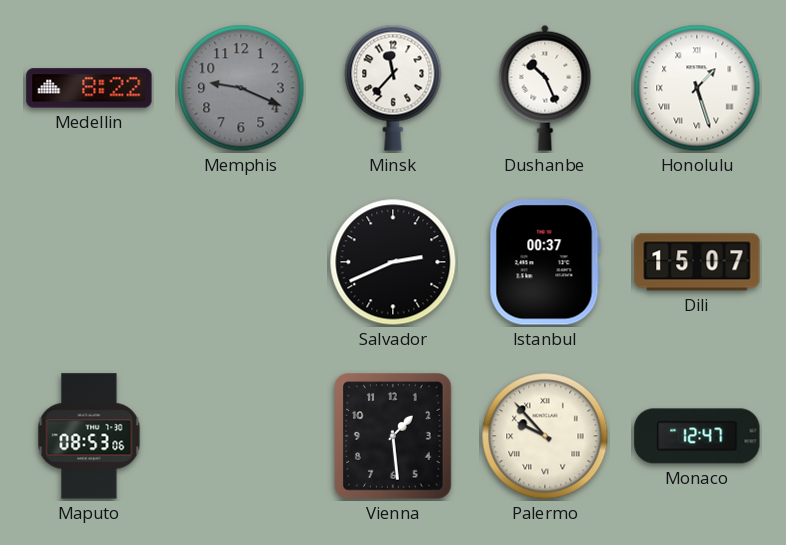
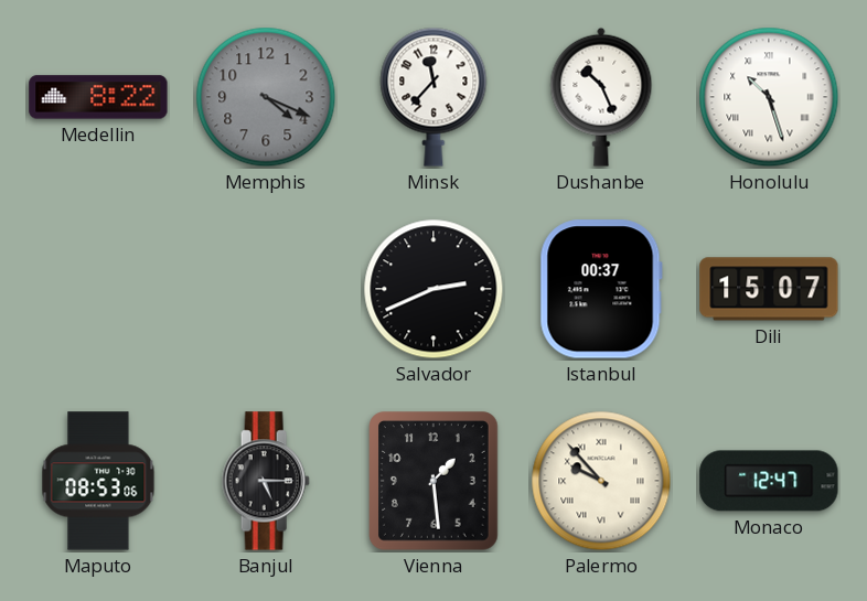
Memphis: 9:19 -> 4:19 (266, 97)
Honolulu: 1:27 -> 10:27 (769, 97)
Banjul: none -> 5:15 (266, 481)
